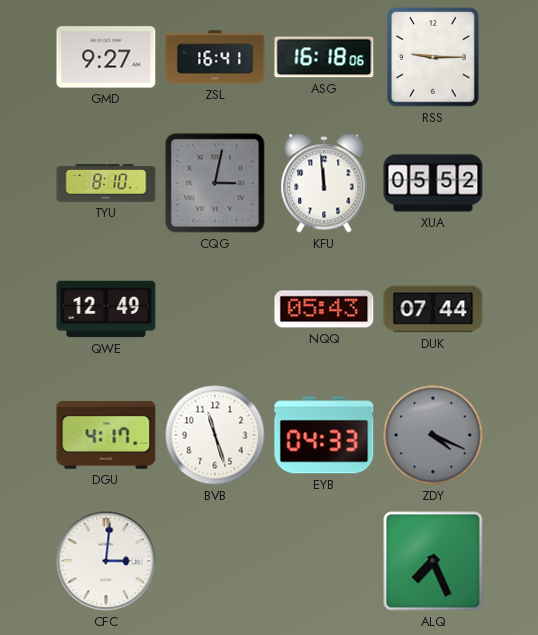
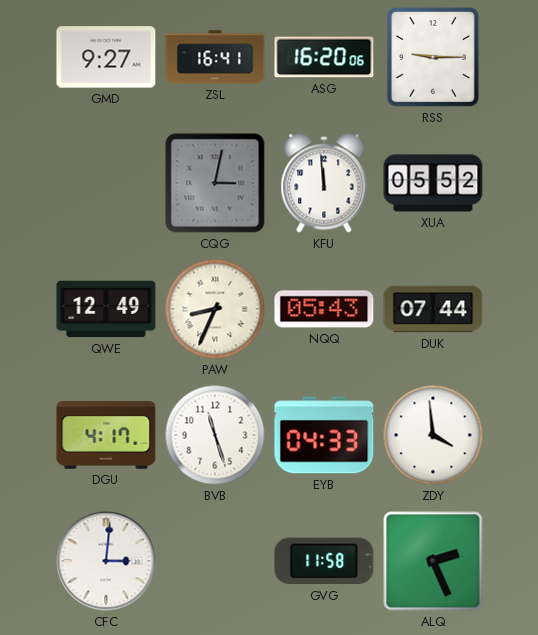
ASG: 16:18 -> 16:20 (324, 57)
TYU: 8:10 -> none (106, 183)
PAW: none -> 8:34 (215, 309)
ZDY: 4:19 -> 3:59 (433, 435)
ZDY dial: grey -> white (433, 435)
GVG: none -> 11:58 (324, 561)
ALQ: 7:26 -> 2:26 (433, 561)
